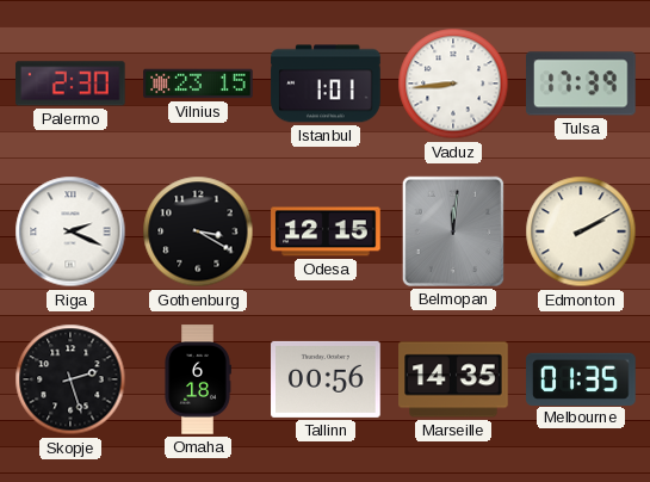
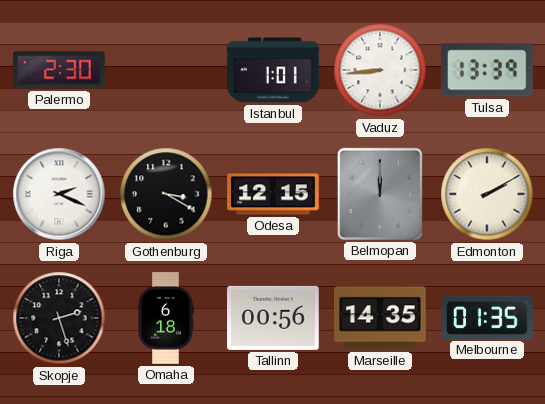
Vilnius: 23:15 -> none (198, 84)
Tulsa: 17:39 -> 13:39 (488, 70)
Belmopan: 12:01 -> 12:00 (380, 194)
